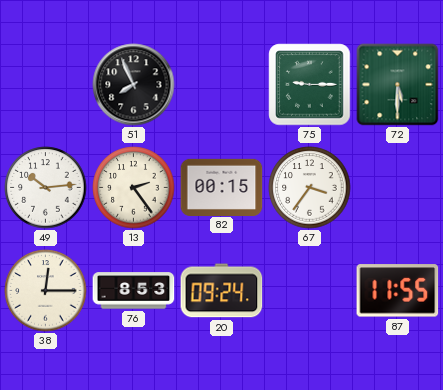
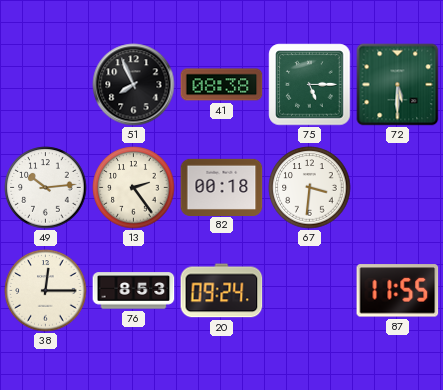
41: none -> 08:38 (222, 85)
75: 9:15 -> 5:15 (310, 85)
82: 00:15 -> 00:18 (222, 187)
67: 3:36 -> 3:31 (310, 188)
